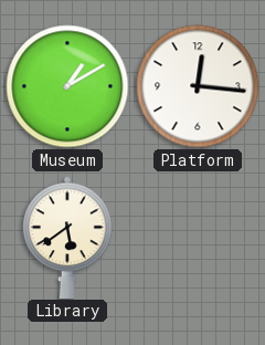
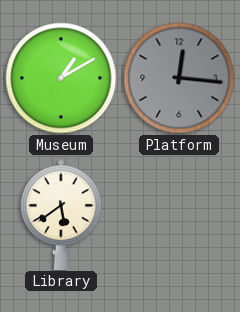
Platform dial: white -> grey (179, 78)
